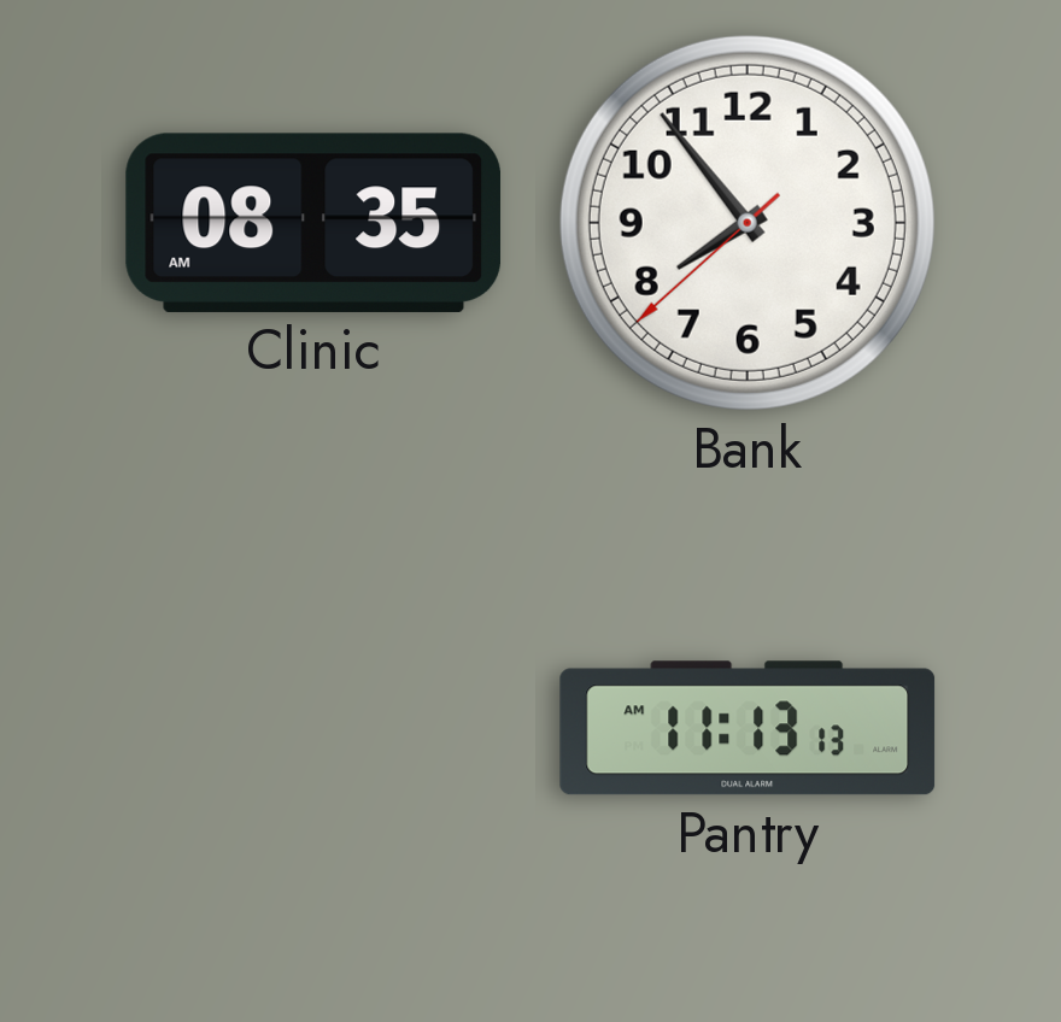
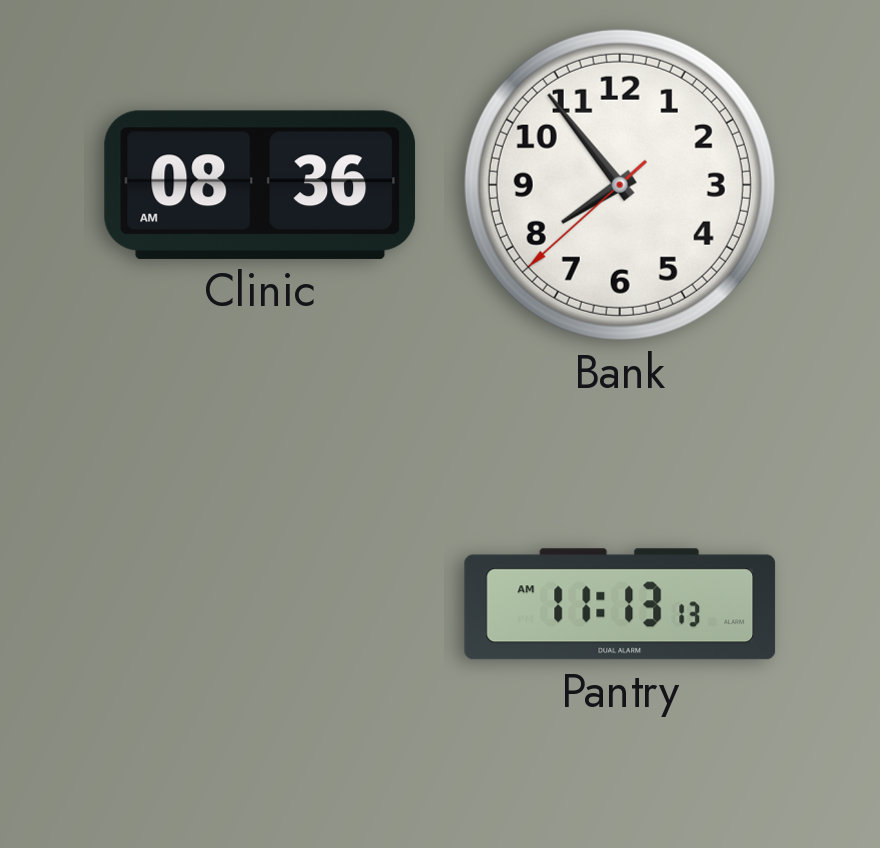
Clinic: 08:35 -> 08:36 (260, 185)
